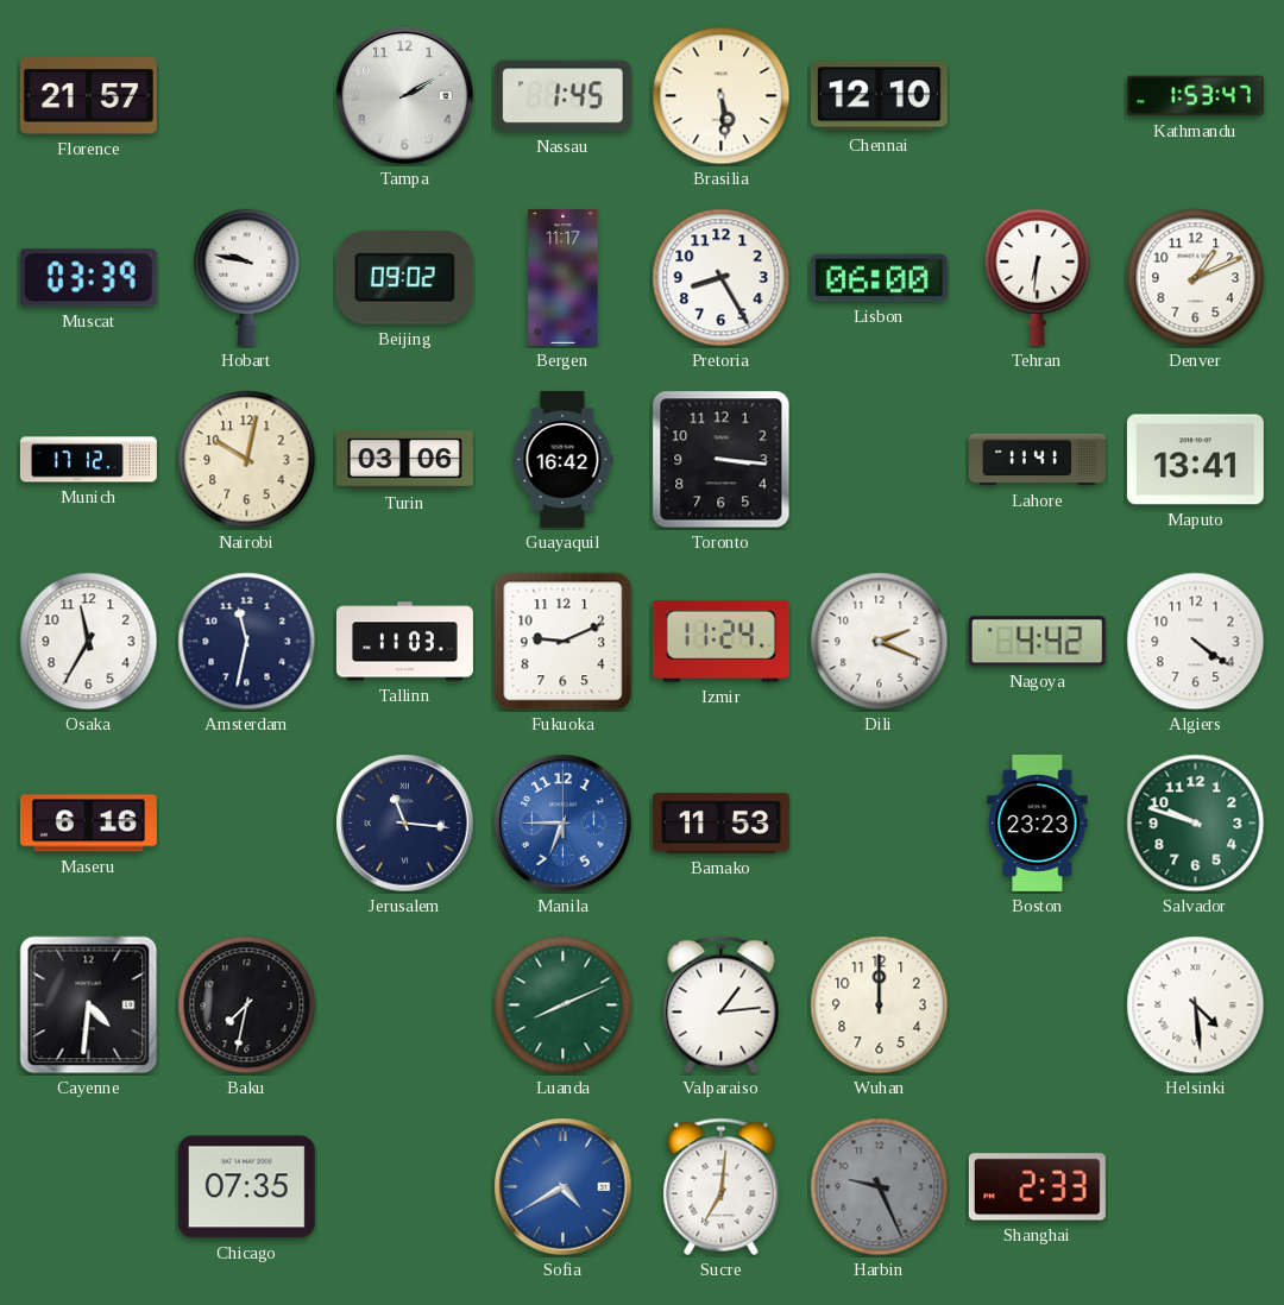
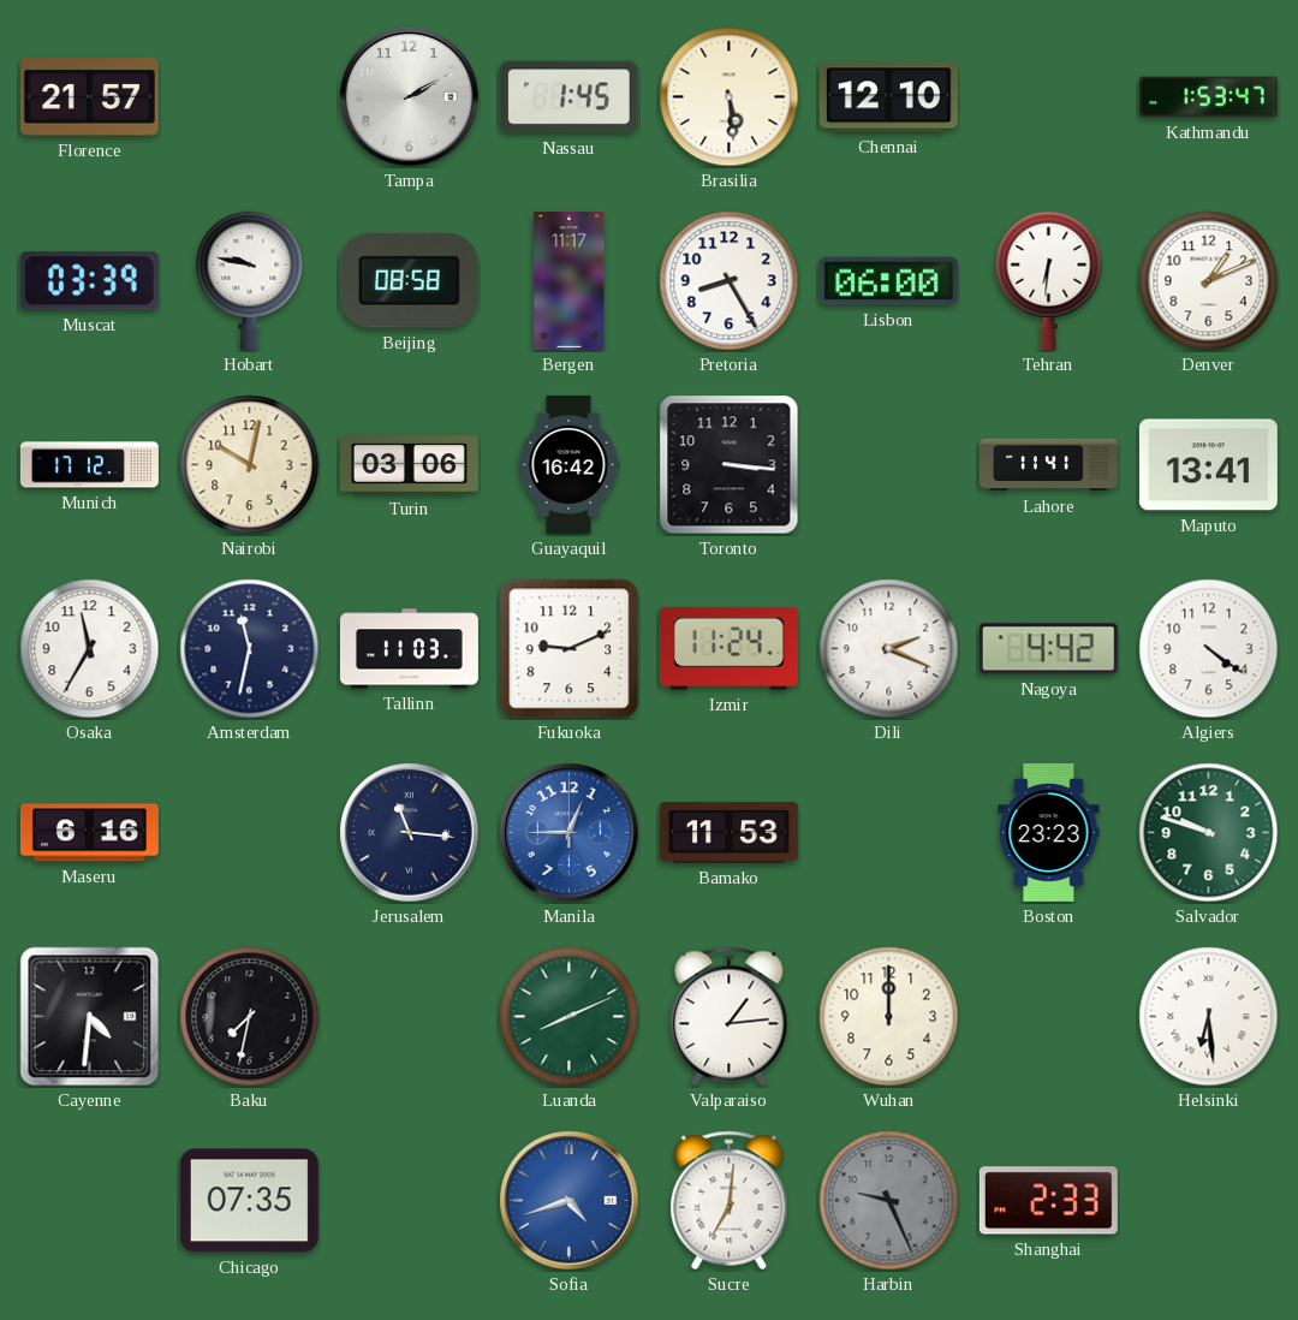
Beijing: 09:02 -> 08:58 (409, 281)
Manila: 6:45 -> 12:45 (570, 833)
Helsinki: 4:29 -> 6:29 (1209, 1017)
Sofia: 4:40 -> 4:42 (570, 1201)
